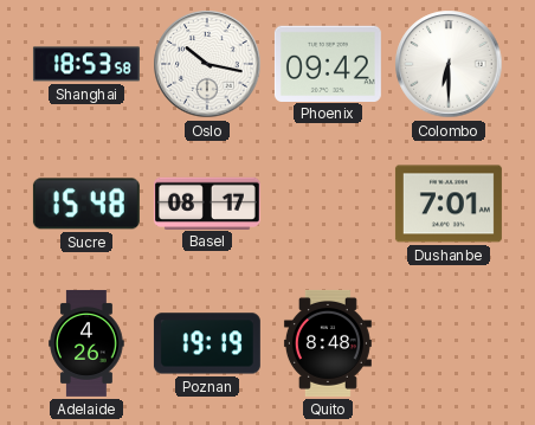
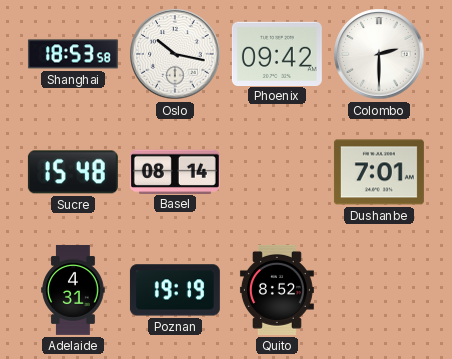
Colombo: 6:30 -> 2:30 (379, 54)
Basel: 08:17 -> 08:14 (175, 171)
Adelaide: 4:26 -> 4:31 (73, 290)
Quito: 8:48 -> 8:52 (277, 290)
